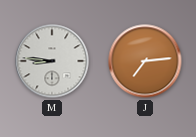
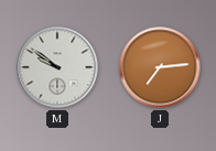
M: 8:46 -> 9:51 (57, 67)
